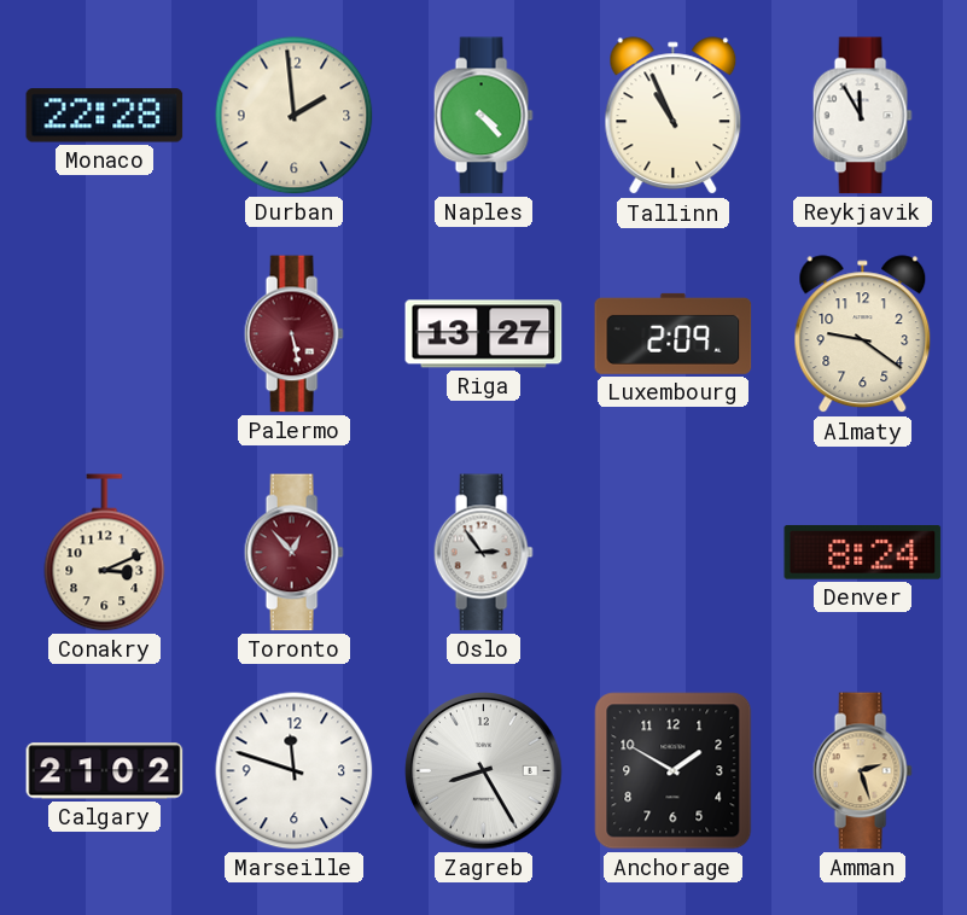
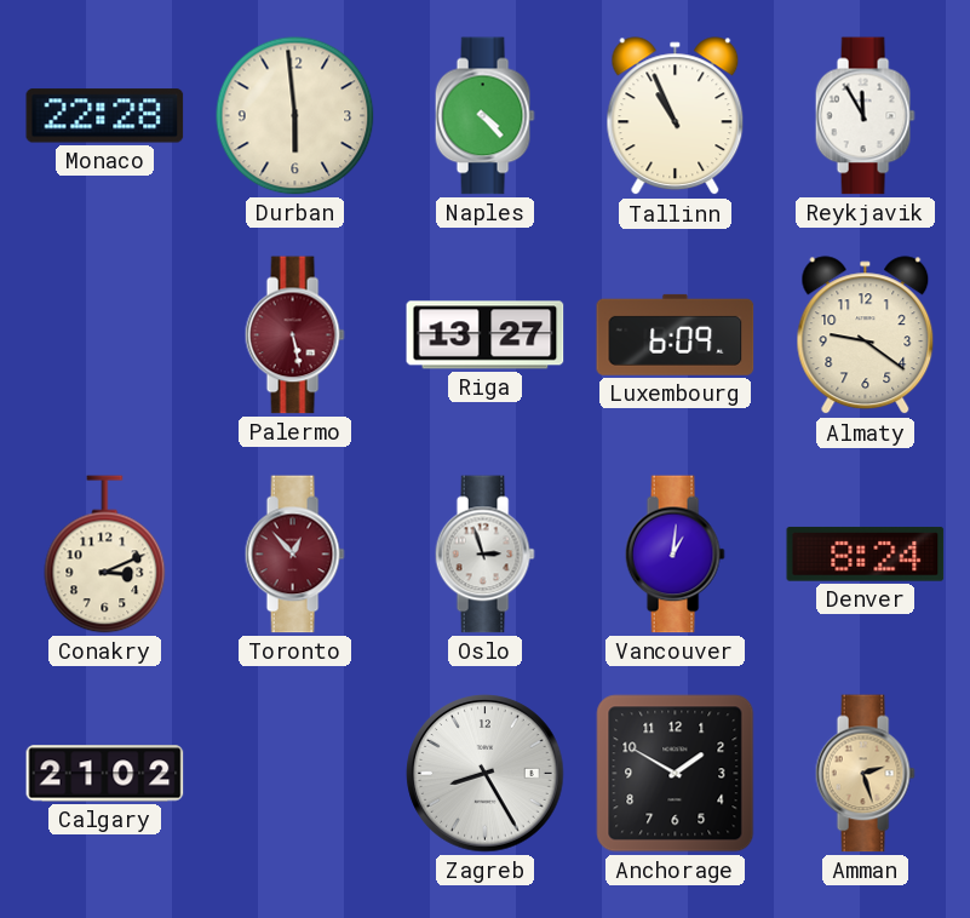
Durban: 1:59 -> 5:59 (295, 116)
Luxembourg: 2:09 -> 6:09 (676, 334)
Oslo: 2:54 -> 2:57 (484, 555)
Vancouver: none -> 1:01 (675, 555)
Marseille: 11:48 -> none (295, 771)
